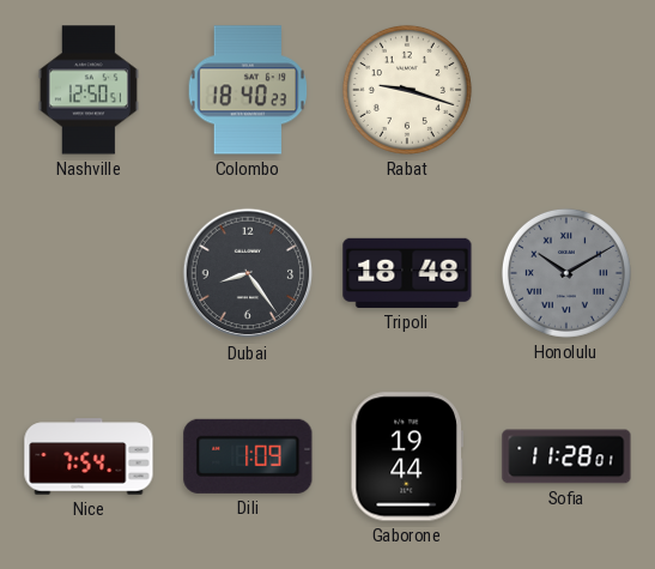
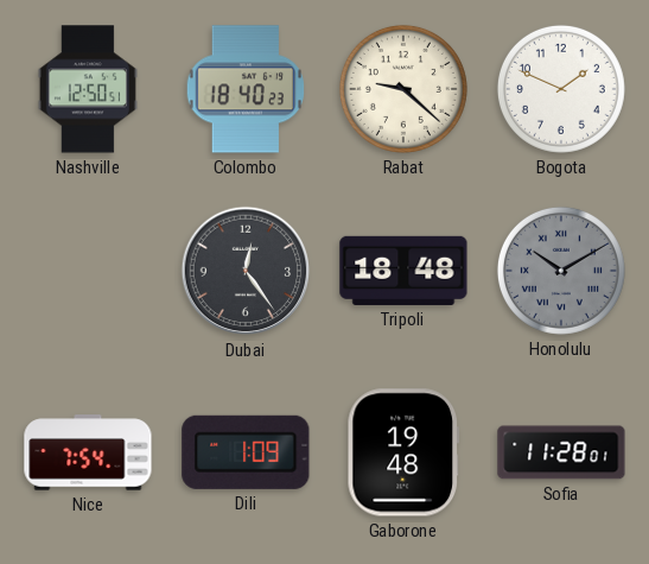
Rabat: 9:18 -> 9:22 (403, 89)
Bogota: none -> 1:49 (561, 89)
Dubai: 8:24 -> 12:24 (246, 271)
Gaborone: 19:44 -> 19:48 (402, 452)
